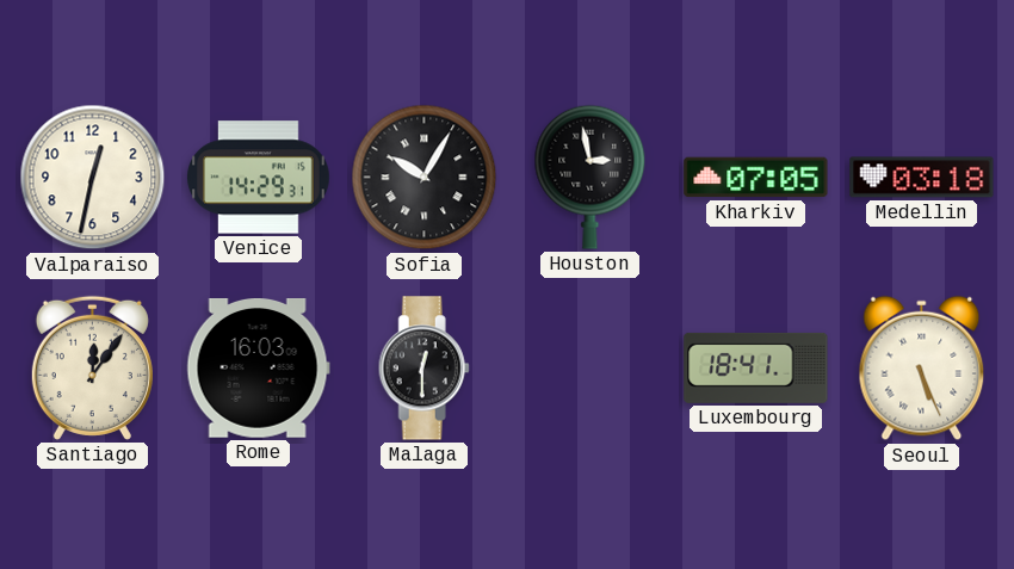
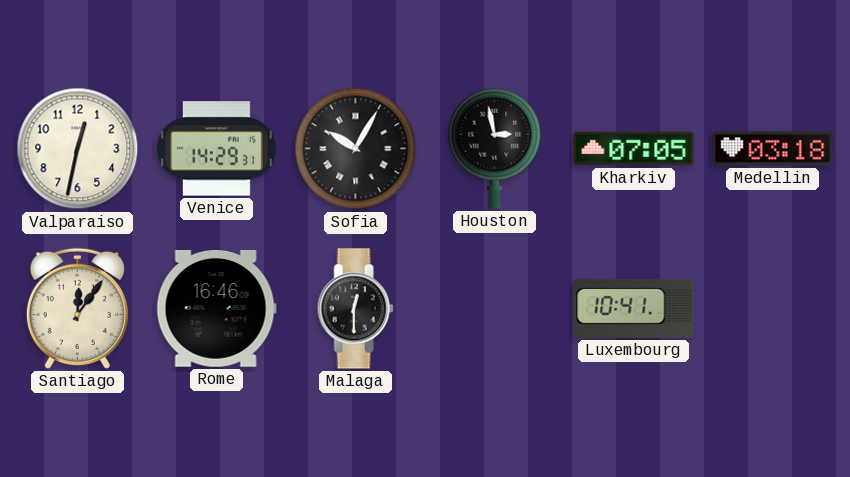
Rome: 16:03 -> 16:46 (216, 309)
Luxembourg: 18:41 -> 10:41 (634, 308)
Seoul: 5:26 -> none (922, 369)
